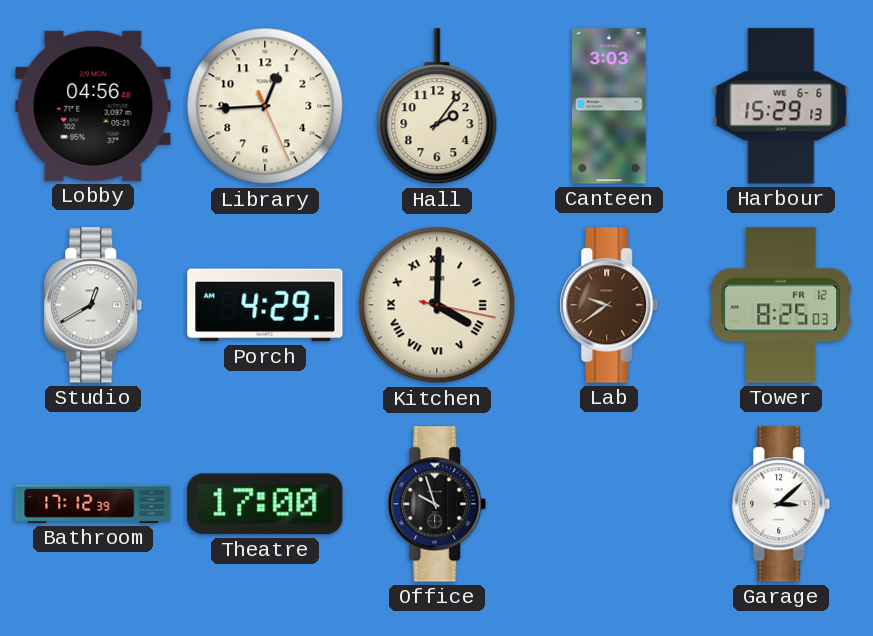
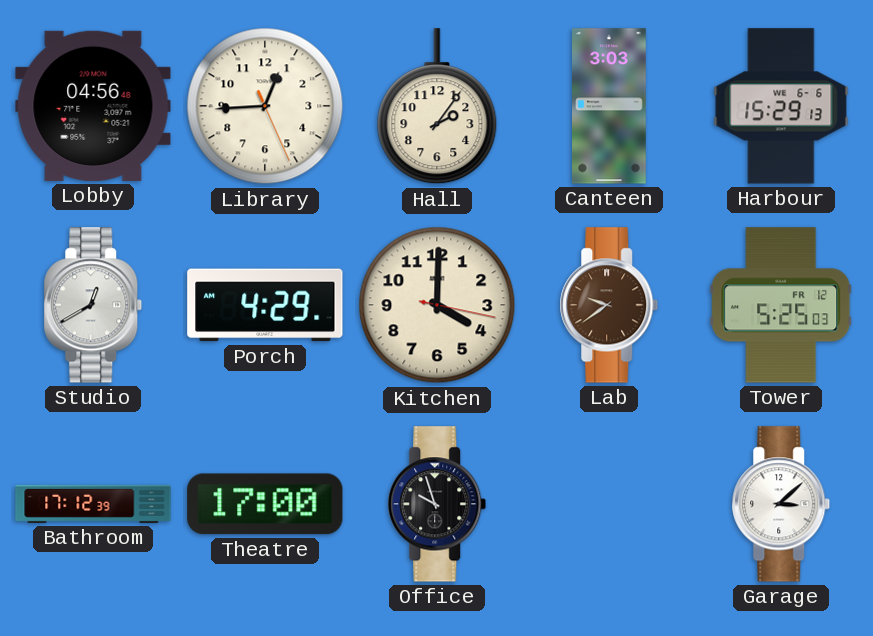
Kitchen numerals: Roman -> Arabic (437, 305)
Tower: 8:25 -> 5:25 (781, 305)
